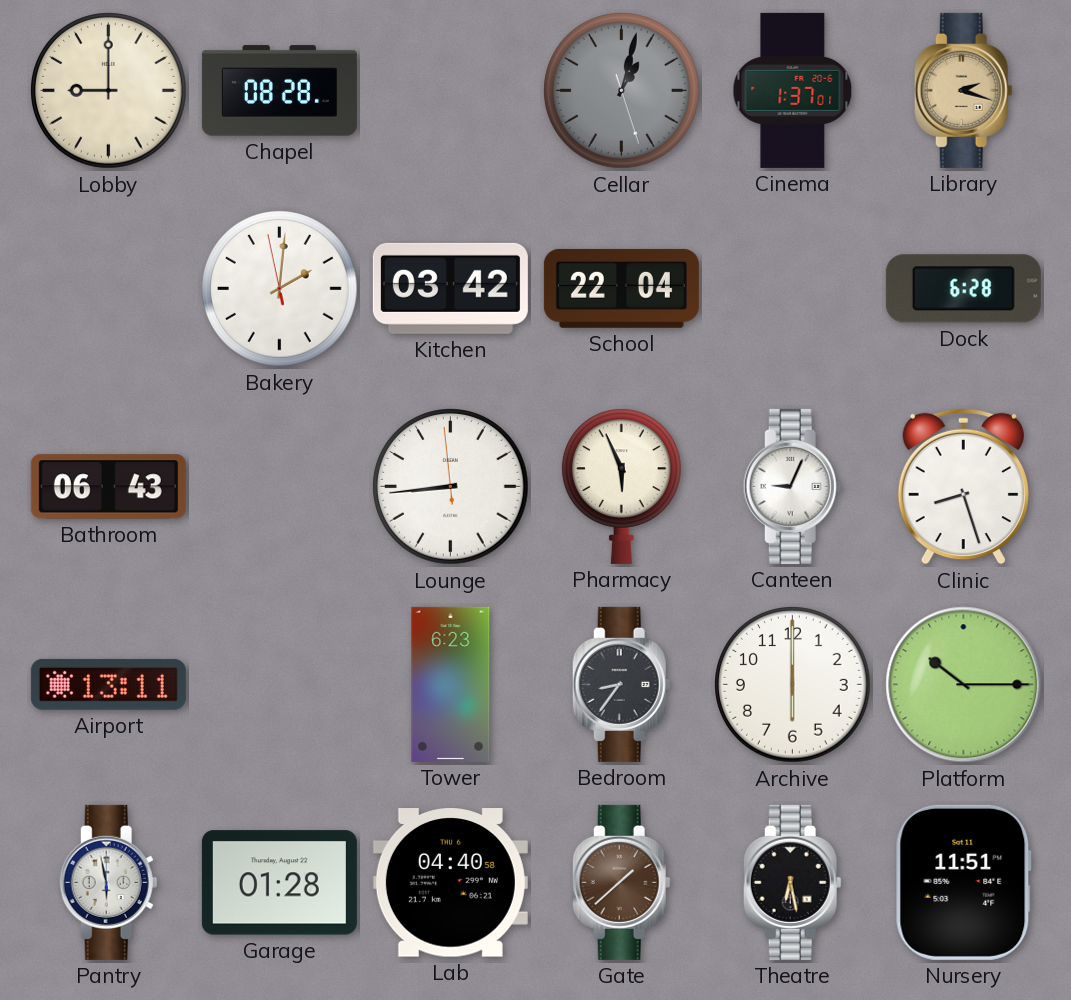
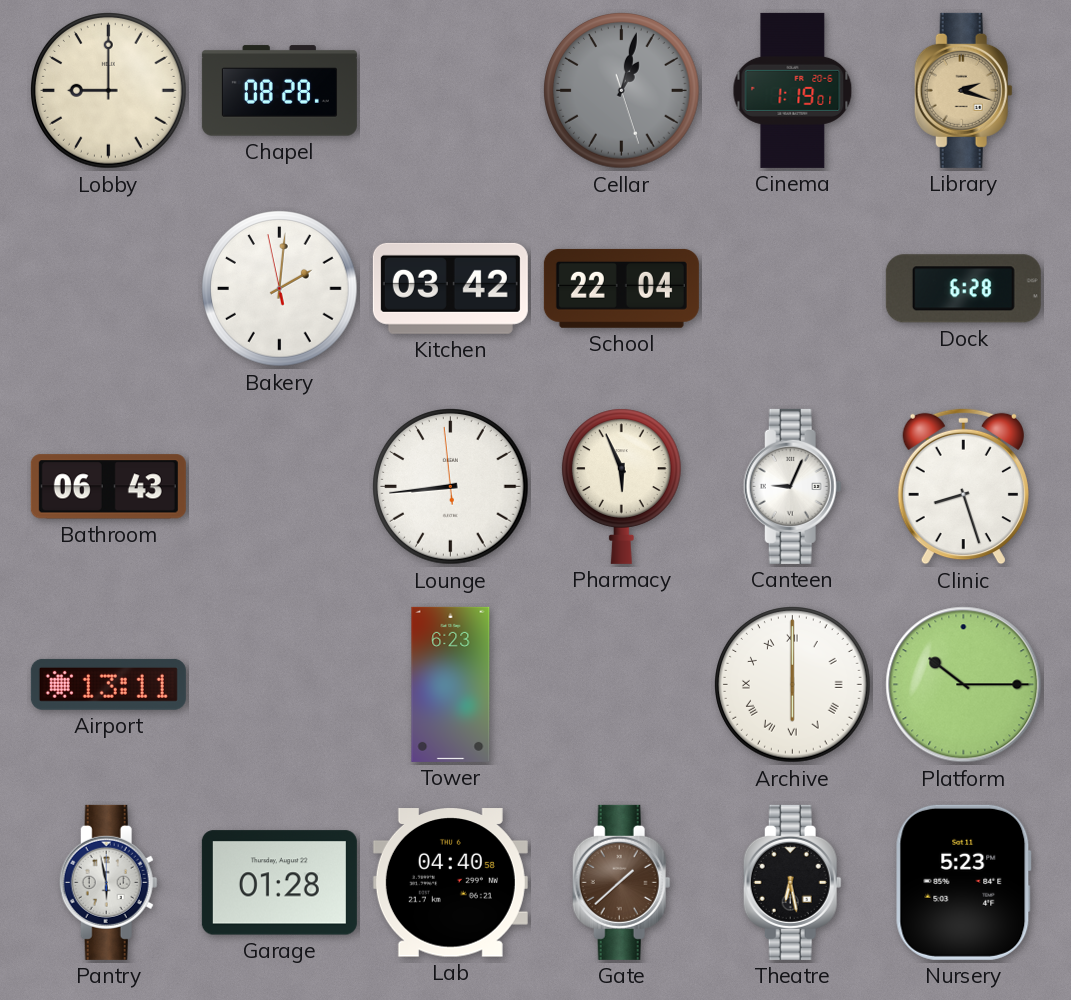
Cinema: 1:37 -> 1:19 (793, 90)
Bedroom: 8:36 -> none (621, 684)
Archive numerals: Arabic -> Roman (793, 685)
Nursery: 11:51 -> 5:23 (963, 882)
